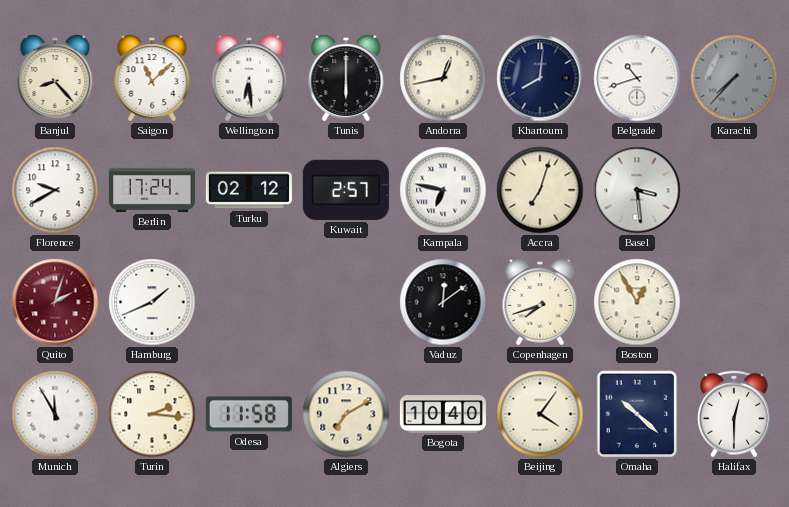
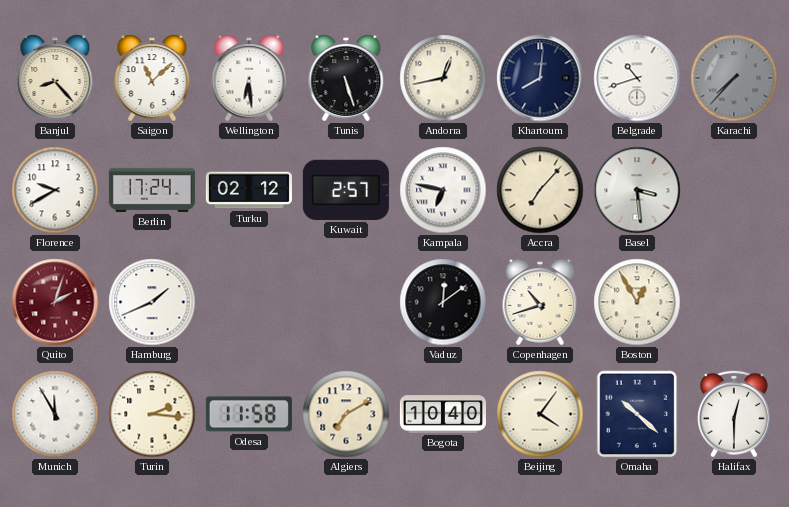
Tunis: 6:00 -> 5:27 (346, 78)
Accra: 7:03 -> 7:07 (540, 190)
Copenhagen: 7:42 -> 10:42 (540, 302)
